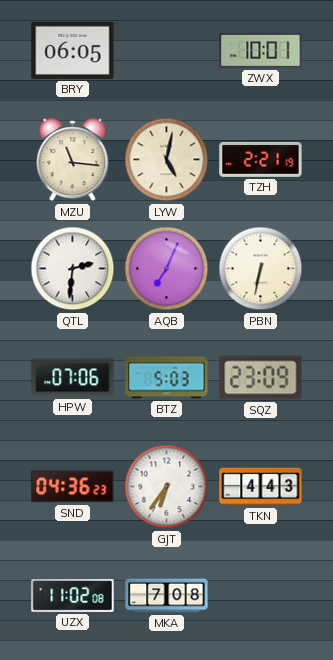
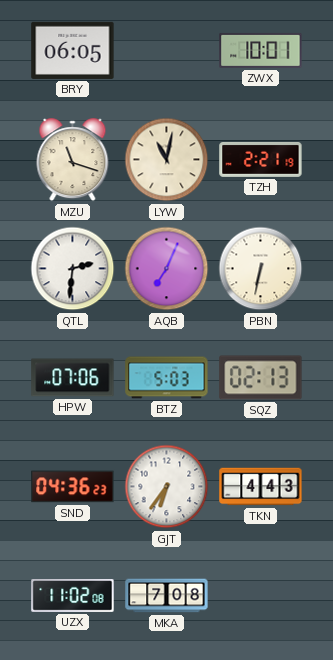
MZU: 11:16 -> 11:18 (73, 160)
LYW: 5:02 -> 11:02 (167, 160)
SQZ: 23:09 -> 02:13 (261, 378)
